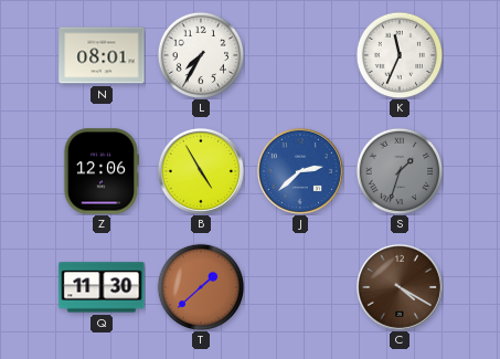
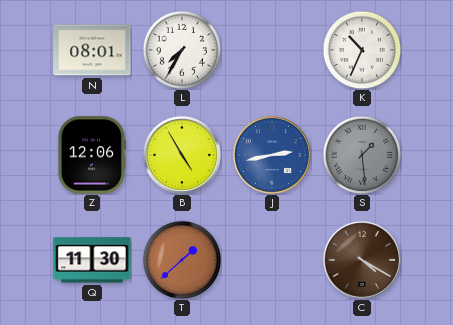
K: 11:34 -> 10:34 (362, 50)
J: 2:38 -> 2:43 (272, 155)
S: 1:33 -> 1:29 (362, 155)
